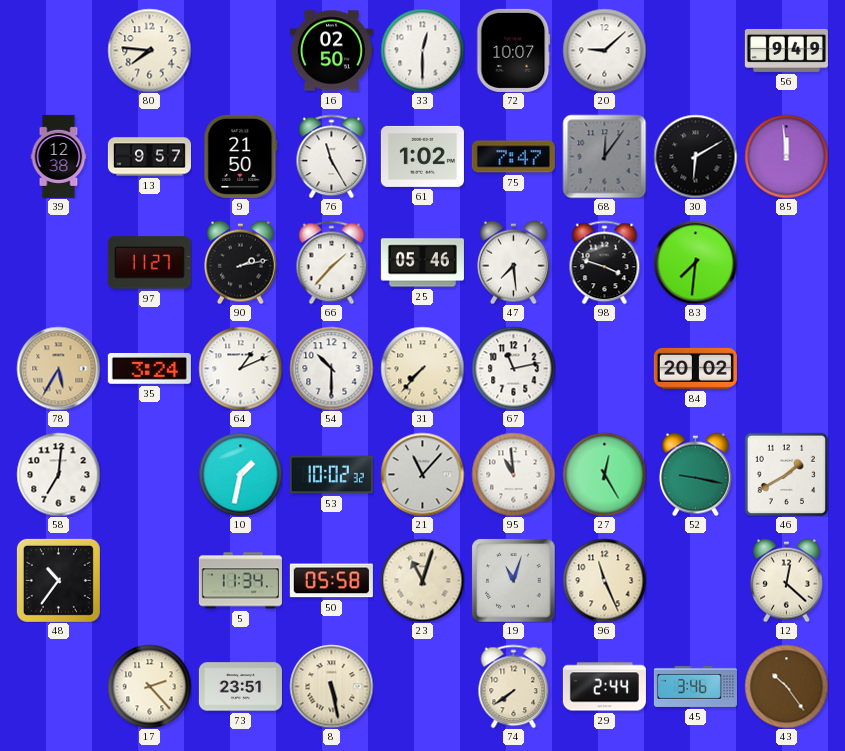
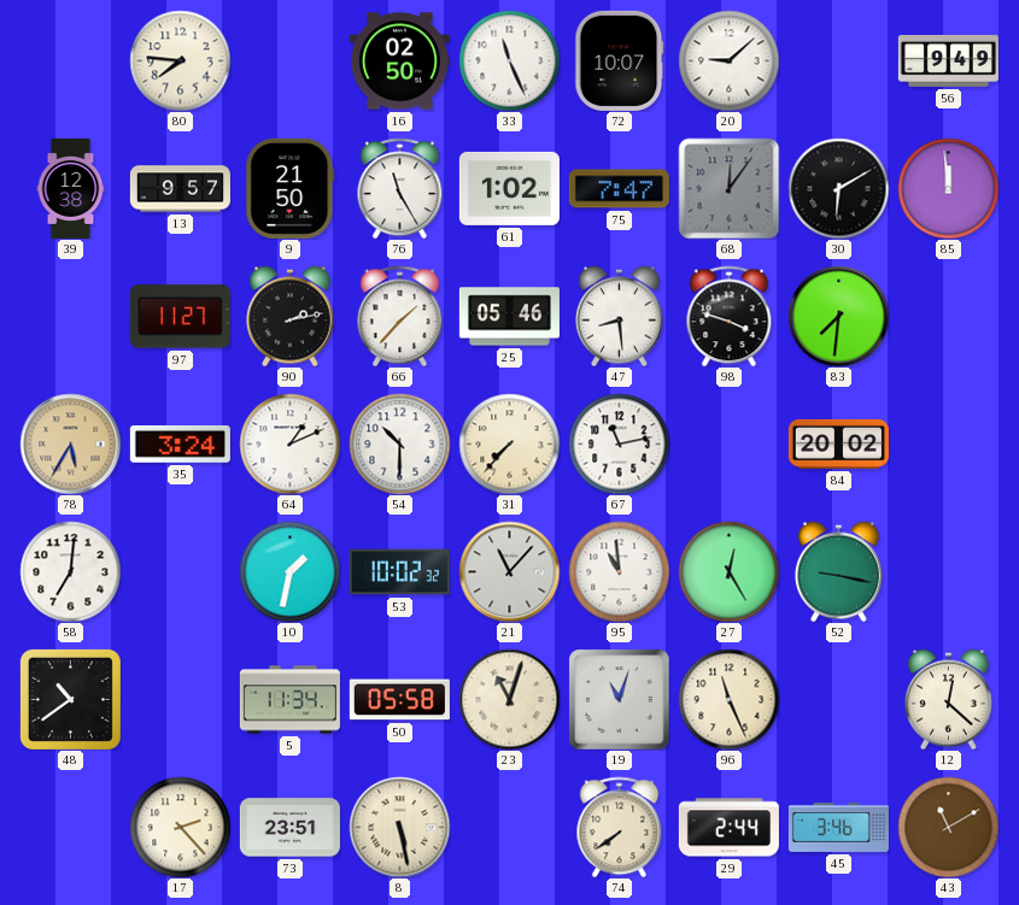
33: 12:30 -> 11:26 (509, 60)
47: 7:29 -> 8:29 (619, 316)
46: 1:40 -> none (786, 474)
48: 10:36 -> 10:39 (70, 699)
43: 10:24 -> 11:10 (948, 827)
